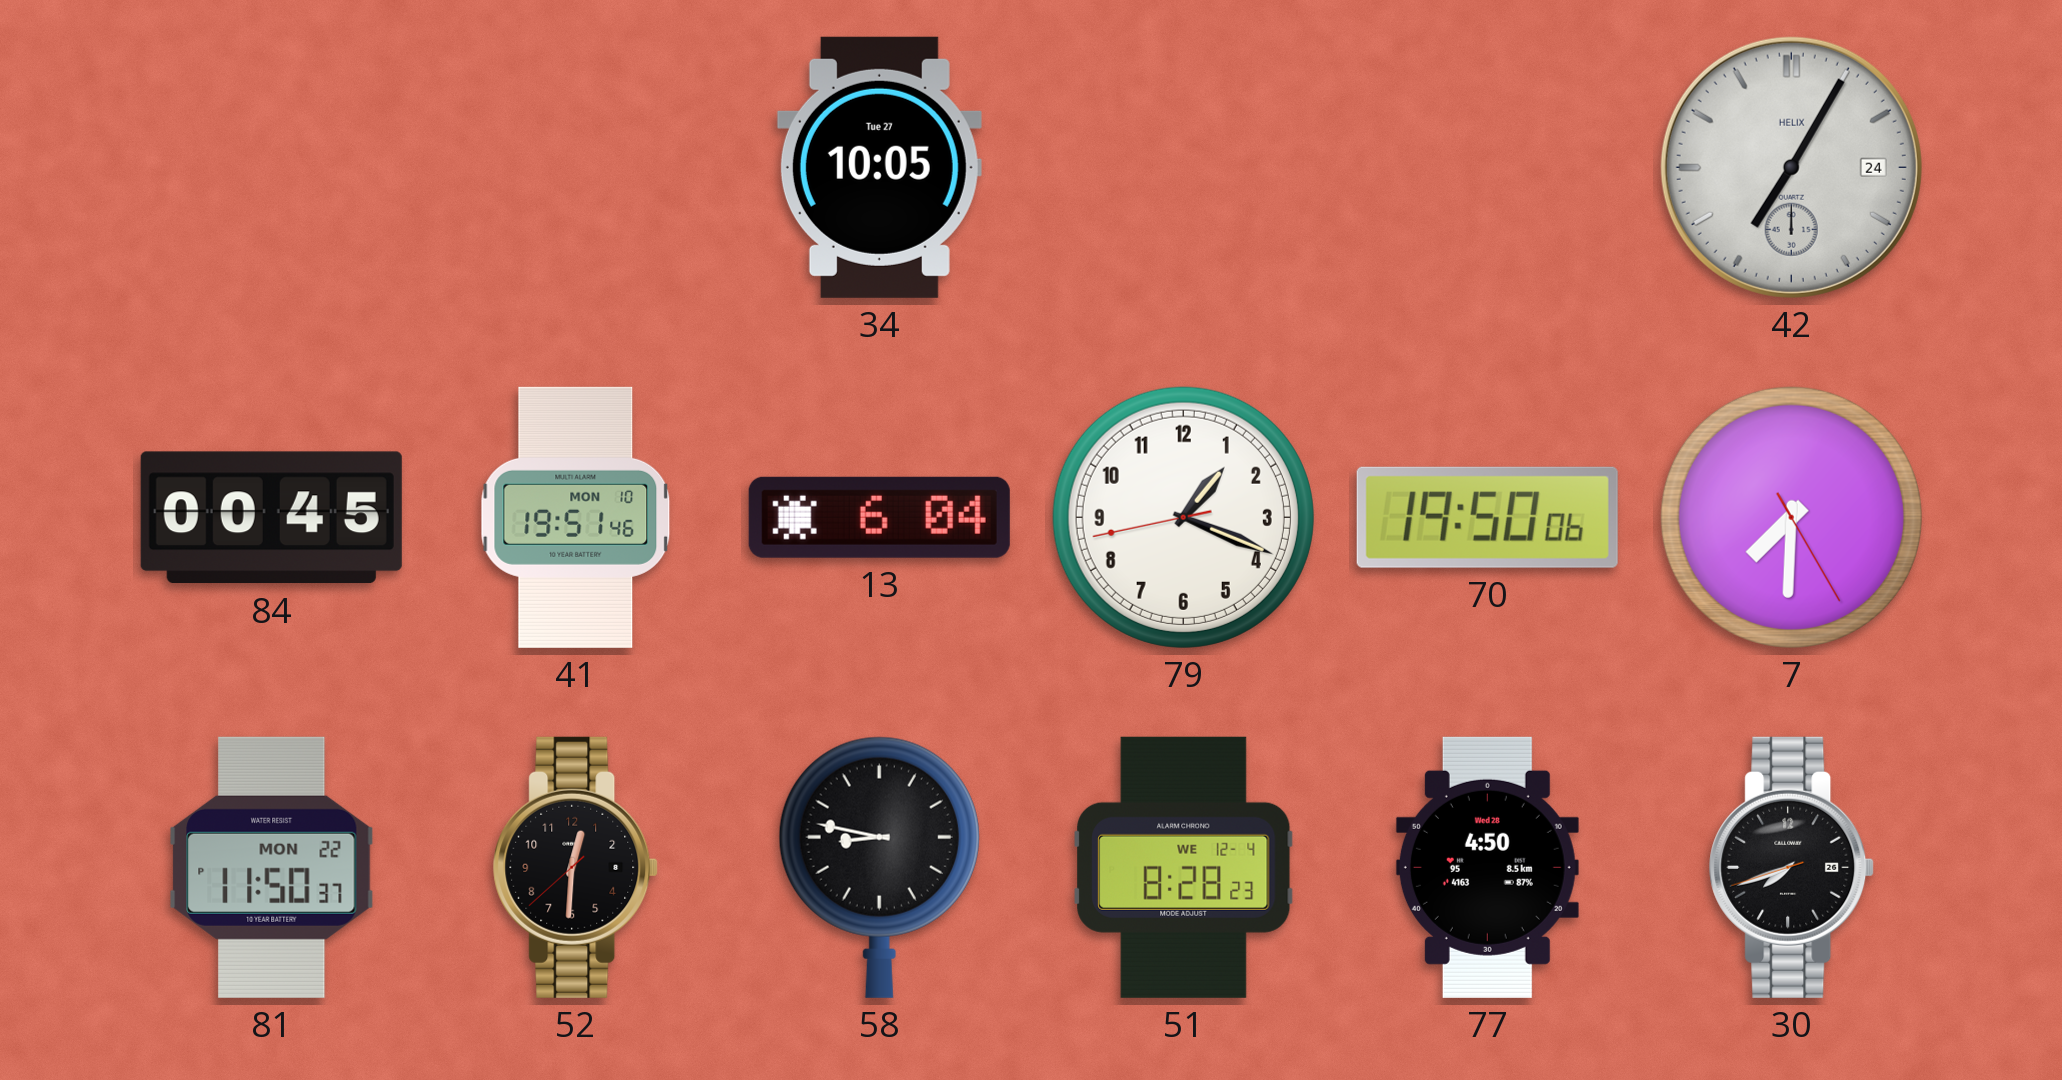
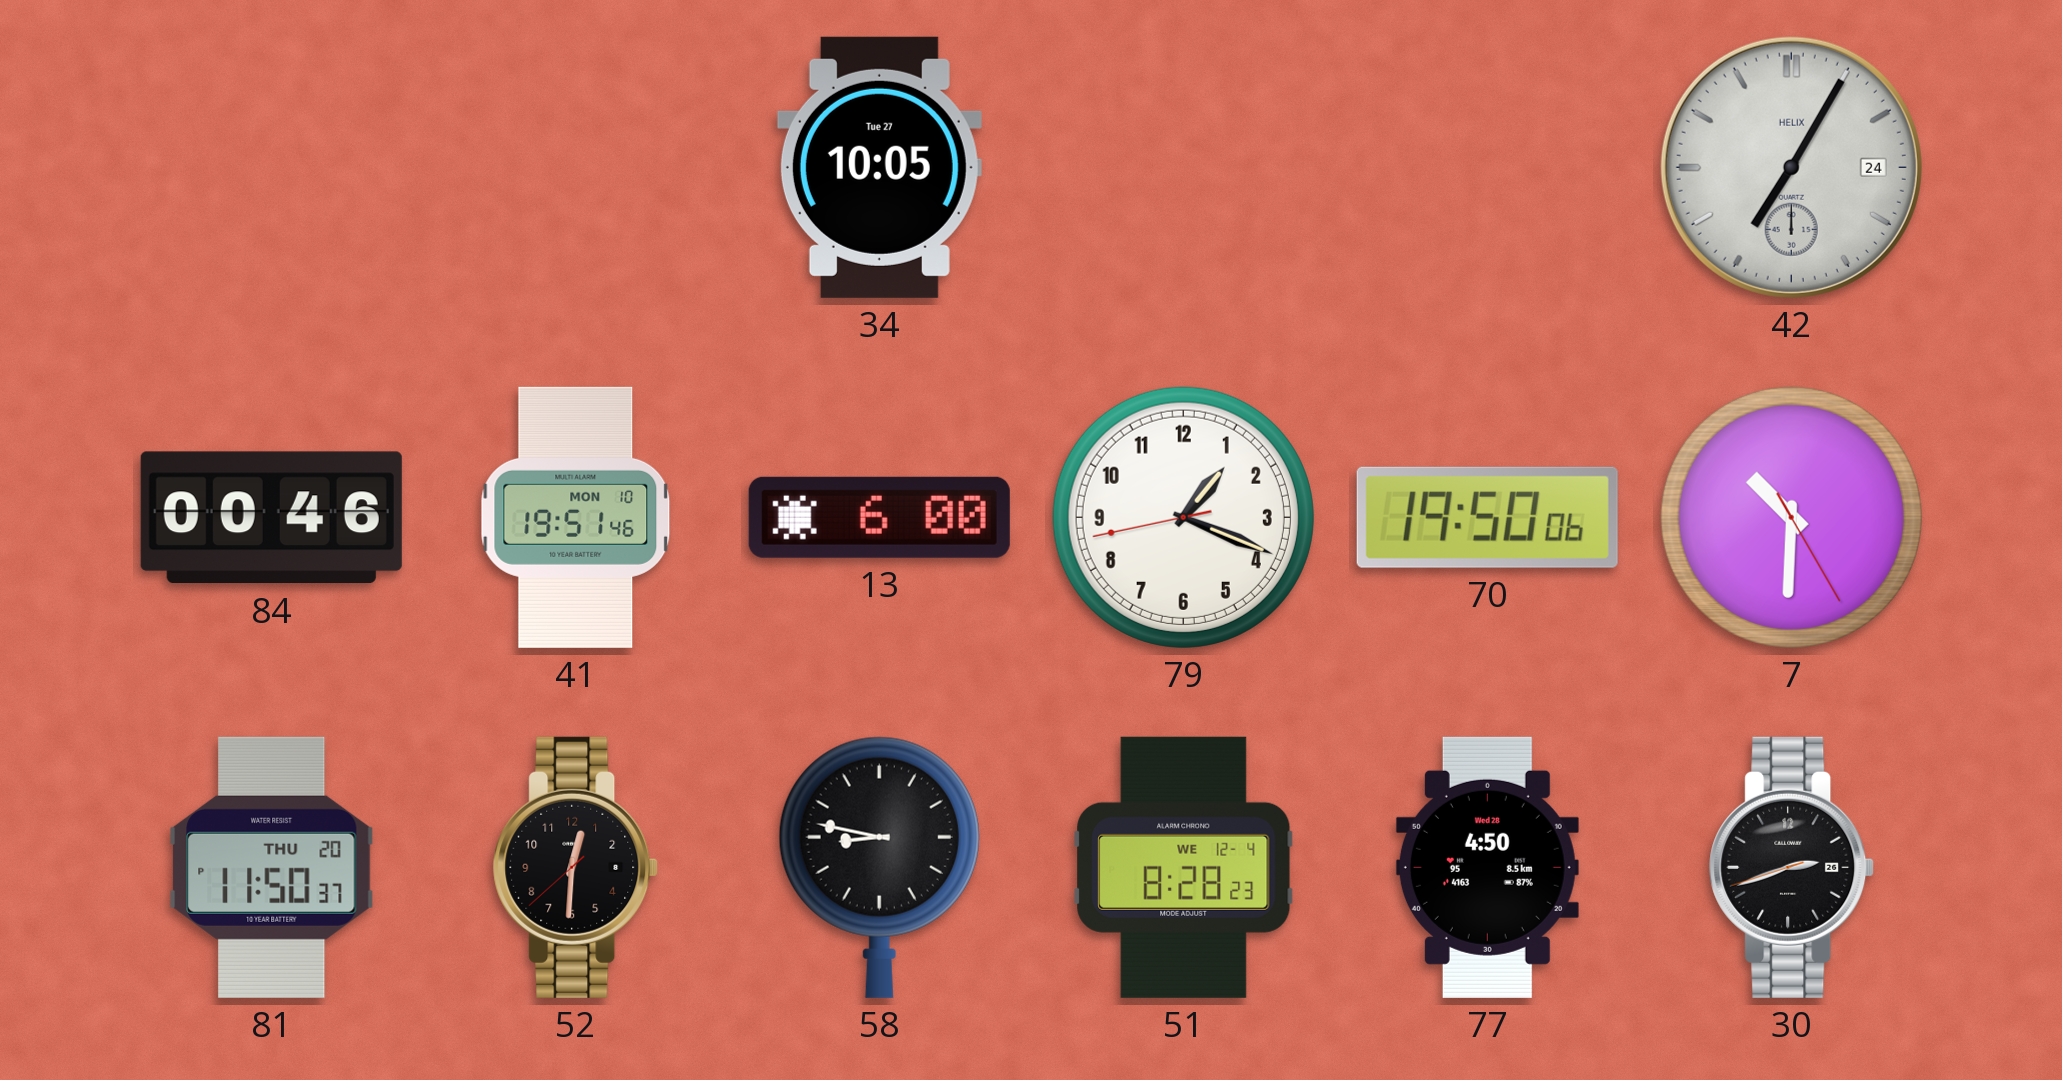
84: 00:45 -> 00:46 (271, 518)
13: 6:04 -> 6:00 (879, 517)
7: 7:30 -> 10:30 (1791, 517)
81 date: MON 22 -> THU 20 (272, 867)
30: 7:41 -> 2:41 (1792, 867)
